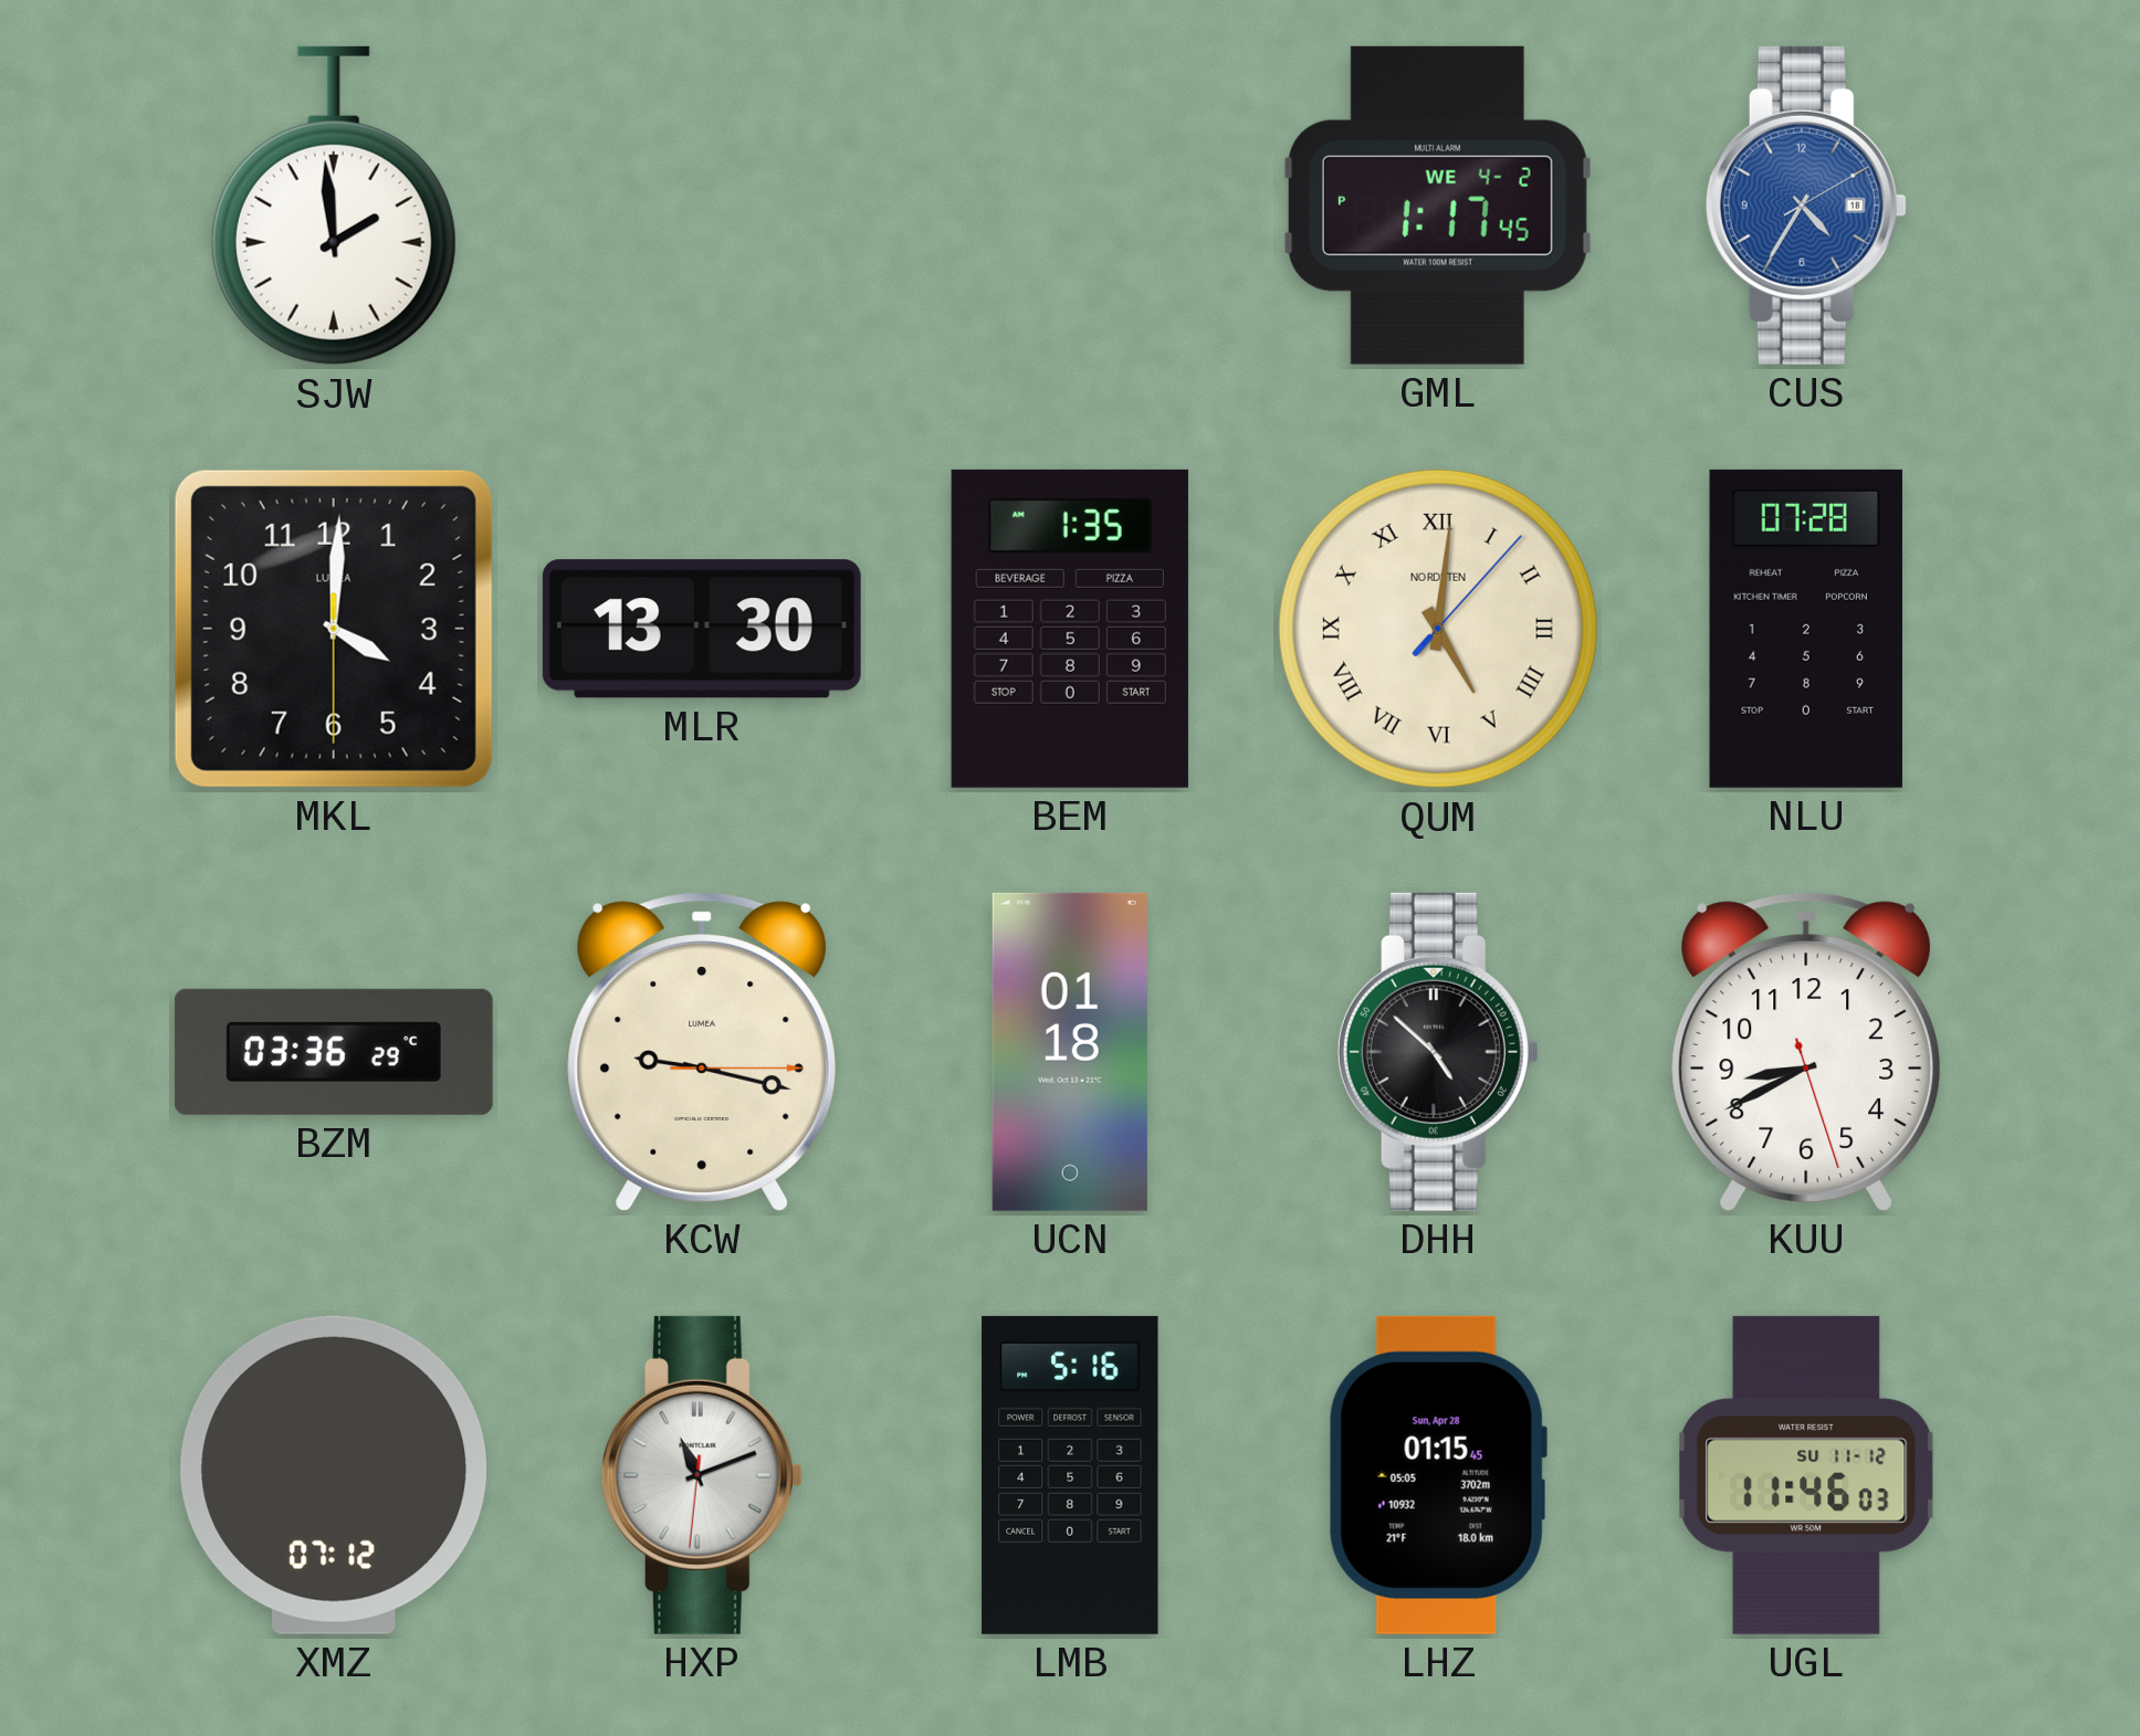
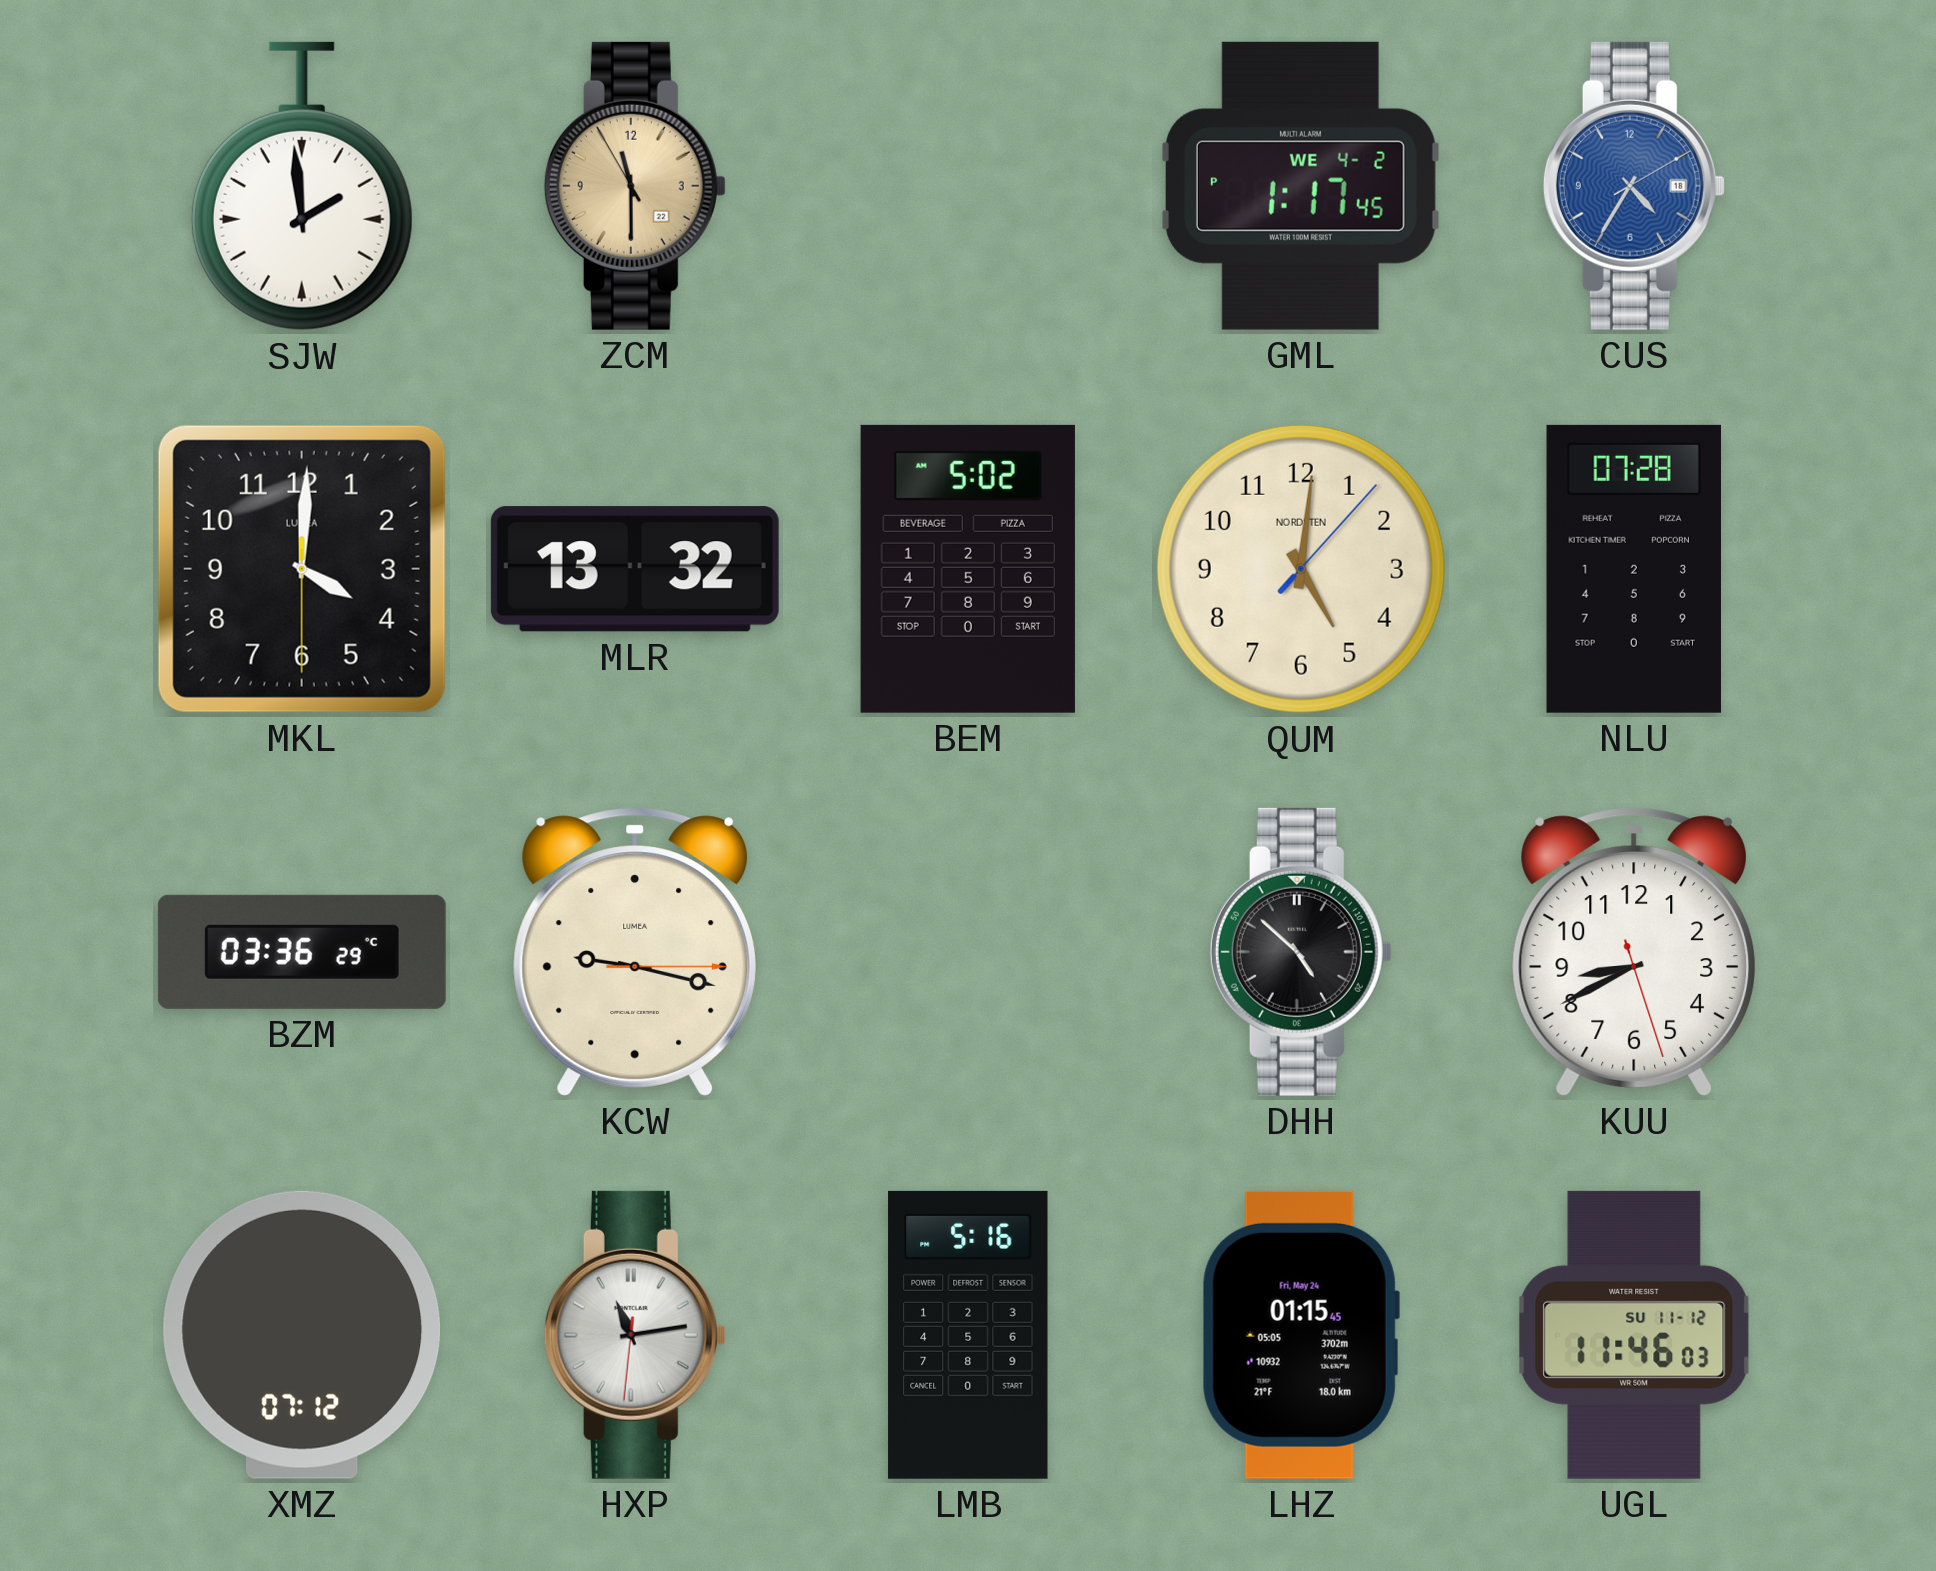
ZCM: none -> 11:29 (635, 186)
MLR: 13:30 -> 13:32 (635, 569)
BEM: 1:35 -> 5:02 (968, 569)
QUM numerals: Roman -> Arabic (1301, 569)
UCN: 01:18 -> none (1070, 1052)
HXP: 11:11 -> 11:13 (635, 1335)
LHZ date: Sun, Apr 28 -> Fri, May 24 (1301, 1335)
